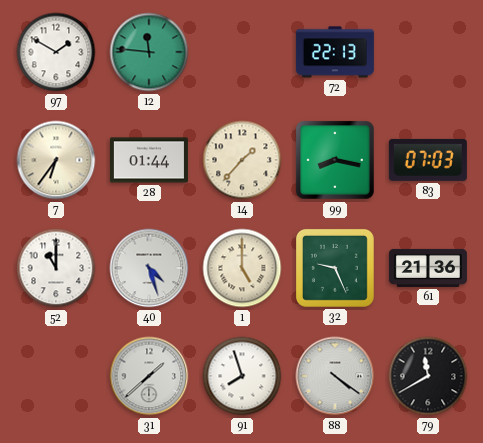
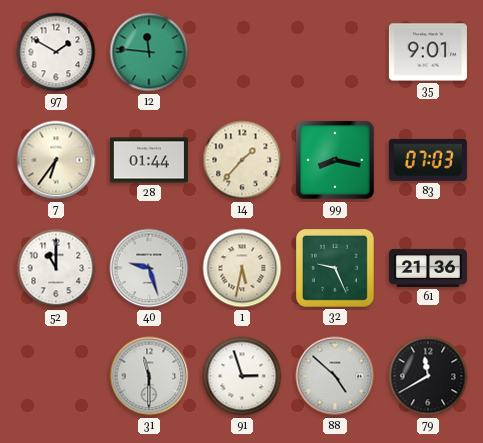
72: 22:13 -> none (335, 52)
35: none -> 9:01 (428, 52)
40: 4:27 -> 9:27 (149, 268)
1: 5:00 -> 5:32 (242, 268)
31: 1:38 -> 11:30 (149, 376)
91: 7:57 -> 2:57 (242, 376)
88: 4:21 -> 4:52 (335, 376)
